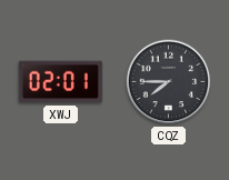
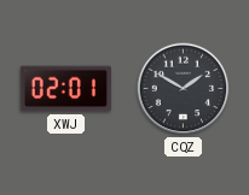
CQZ: 7:45 -> 1:50 (184, 89)
